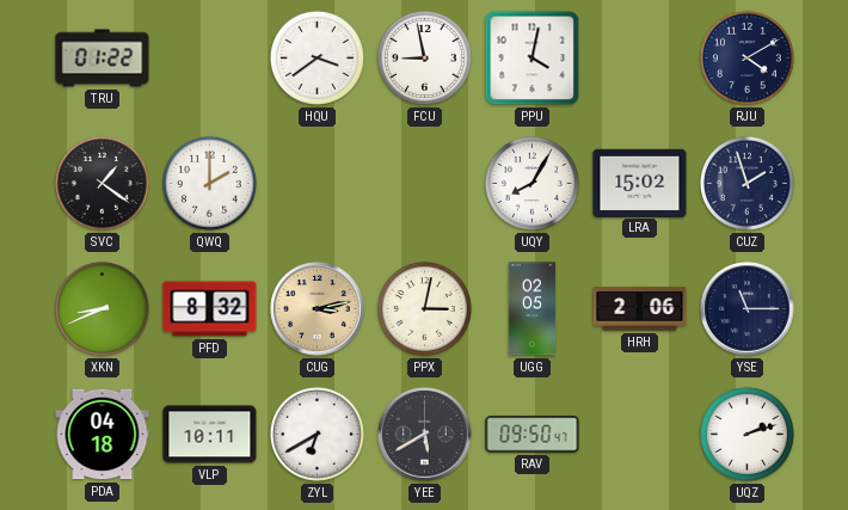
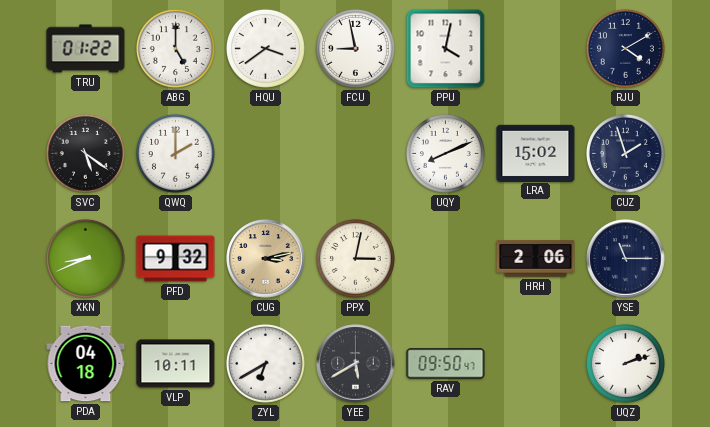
ABG: none -> 5:00 (175, 48)
SVC: 1:21 -> 5:21 (85, 153)
UQY: 8:05 -> 8:11 (445, 153)
PFD: 8:32 -> 9:32 (176, 259)
UGG: 02:05 -> none (531, 309)
